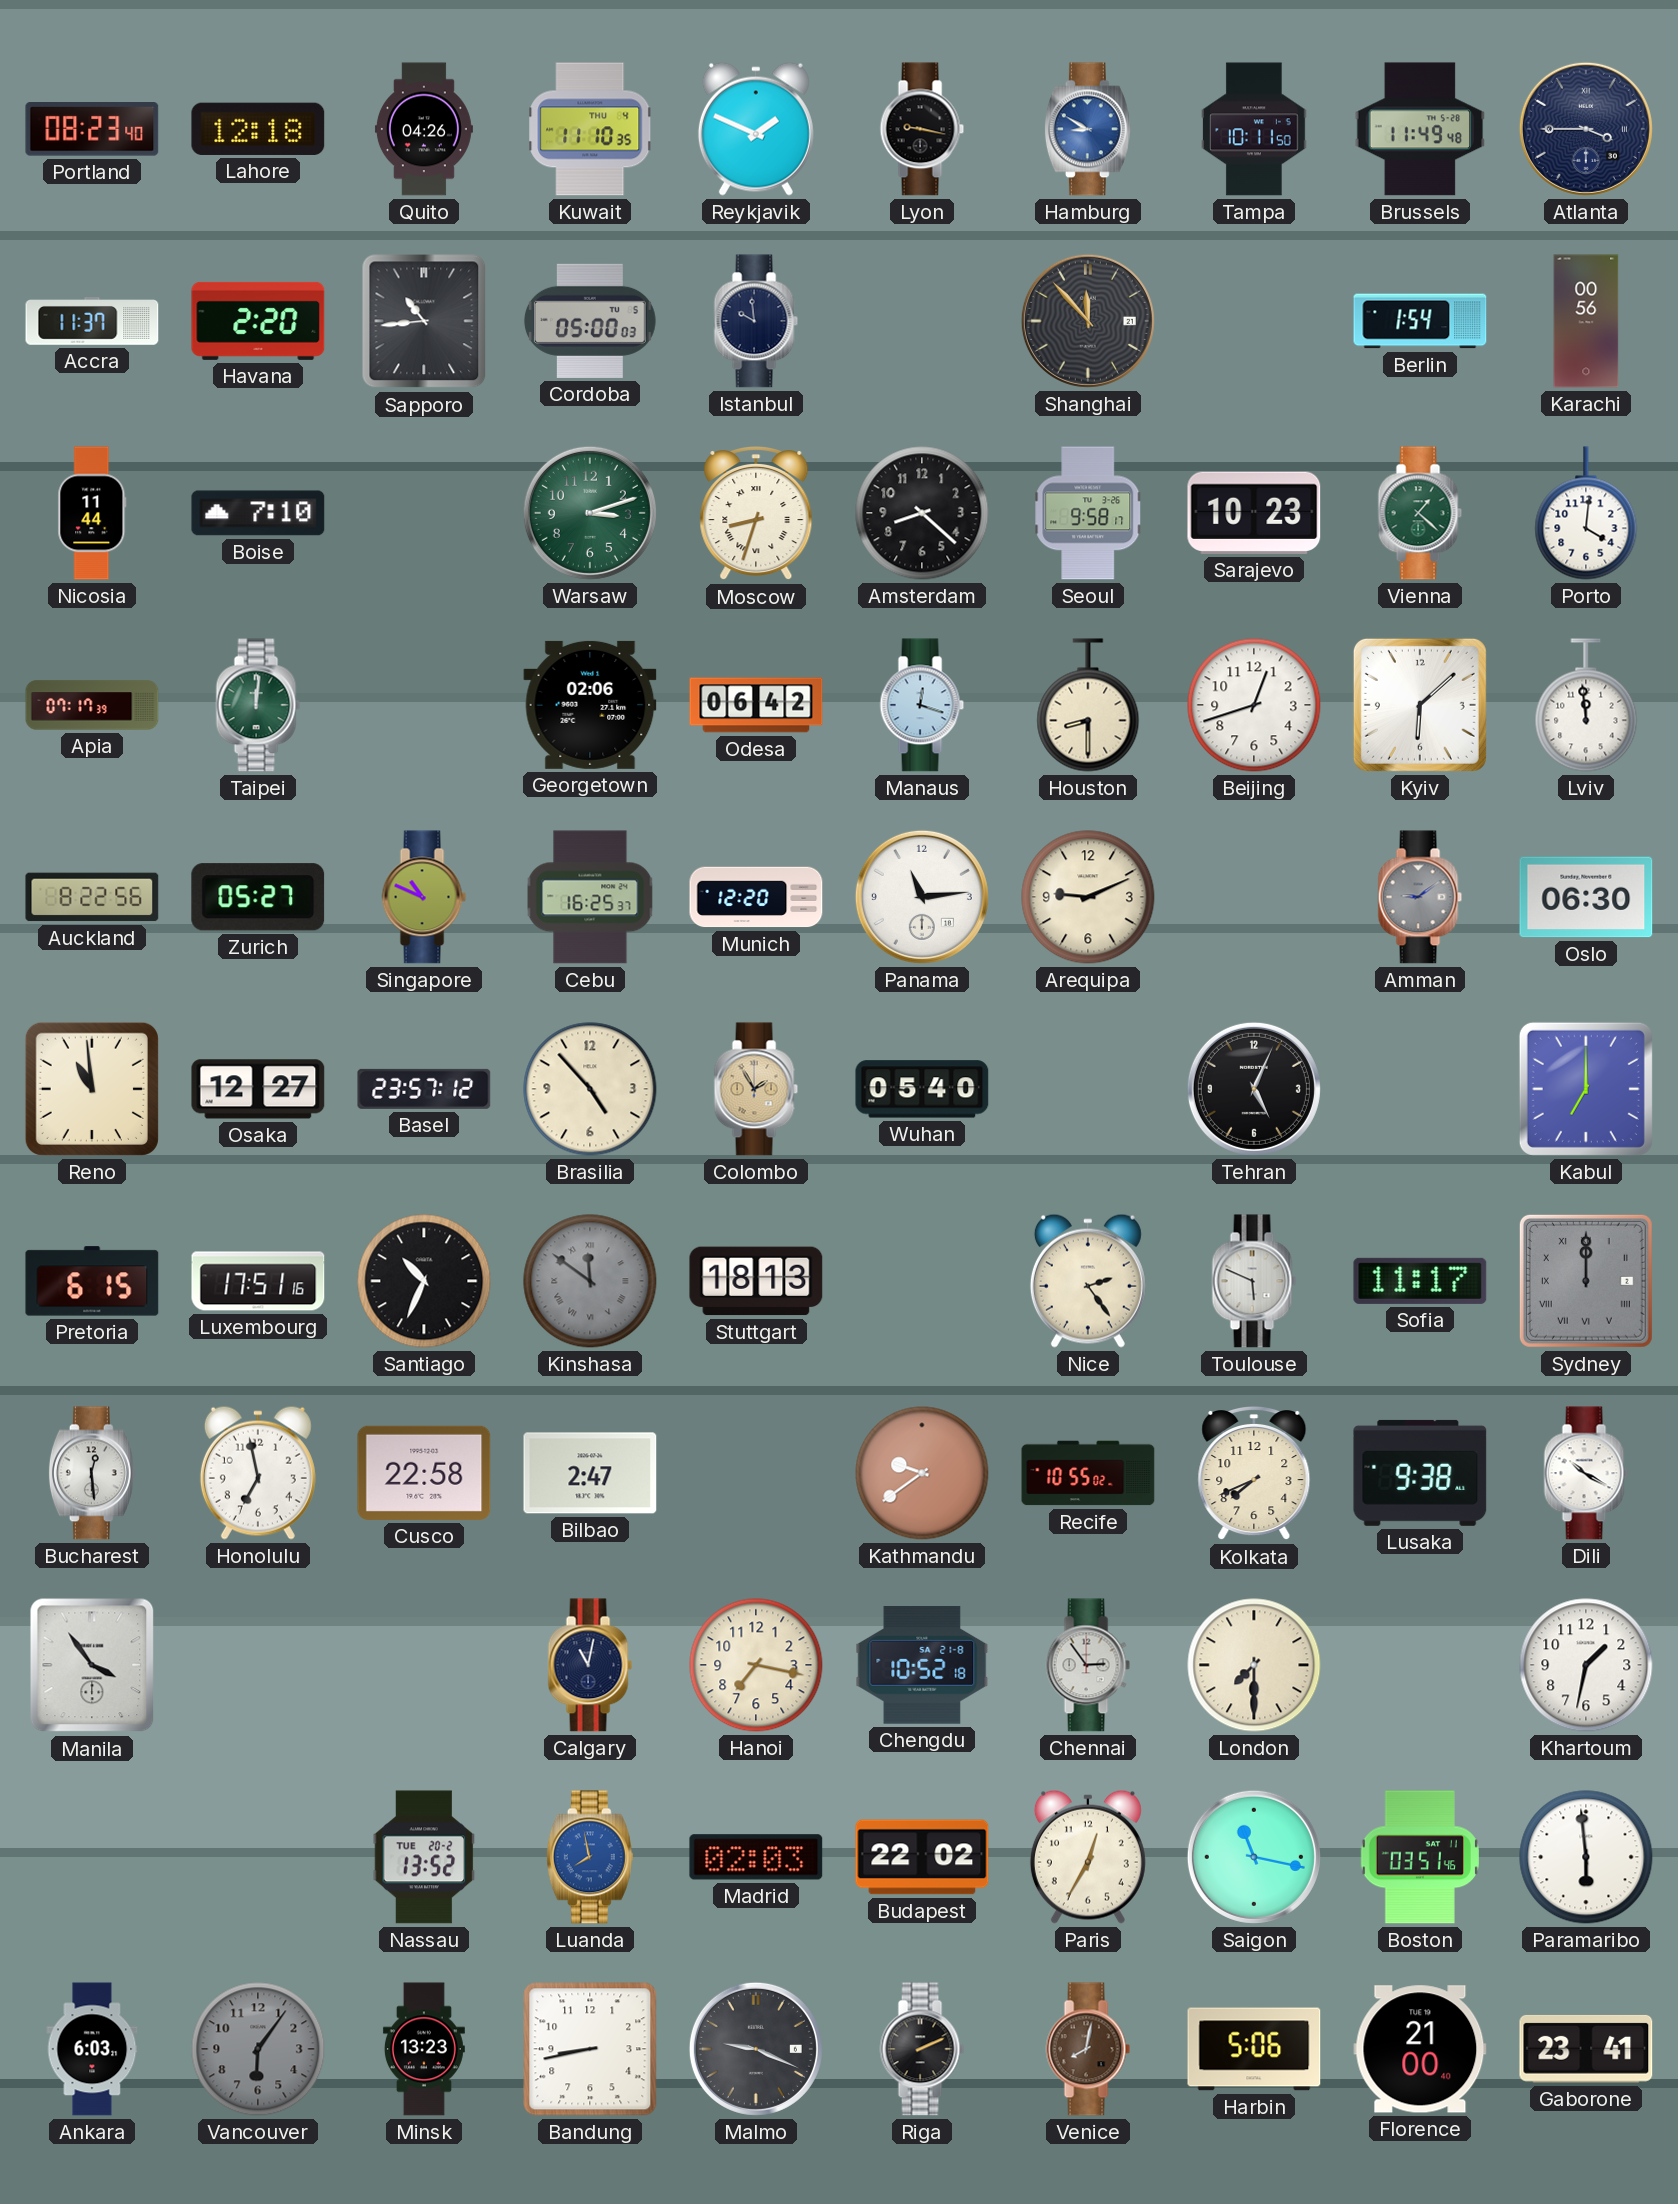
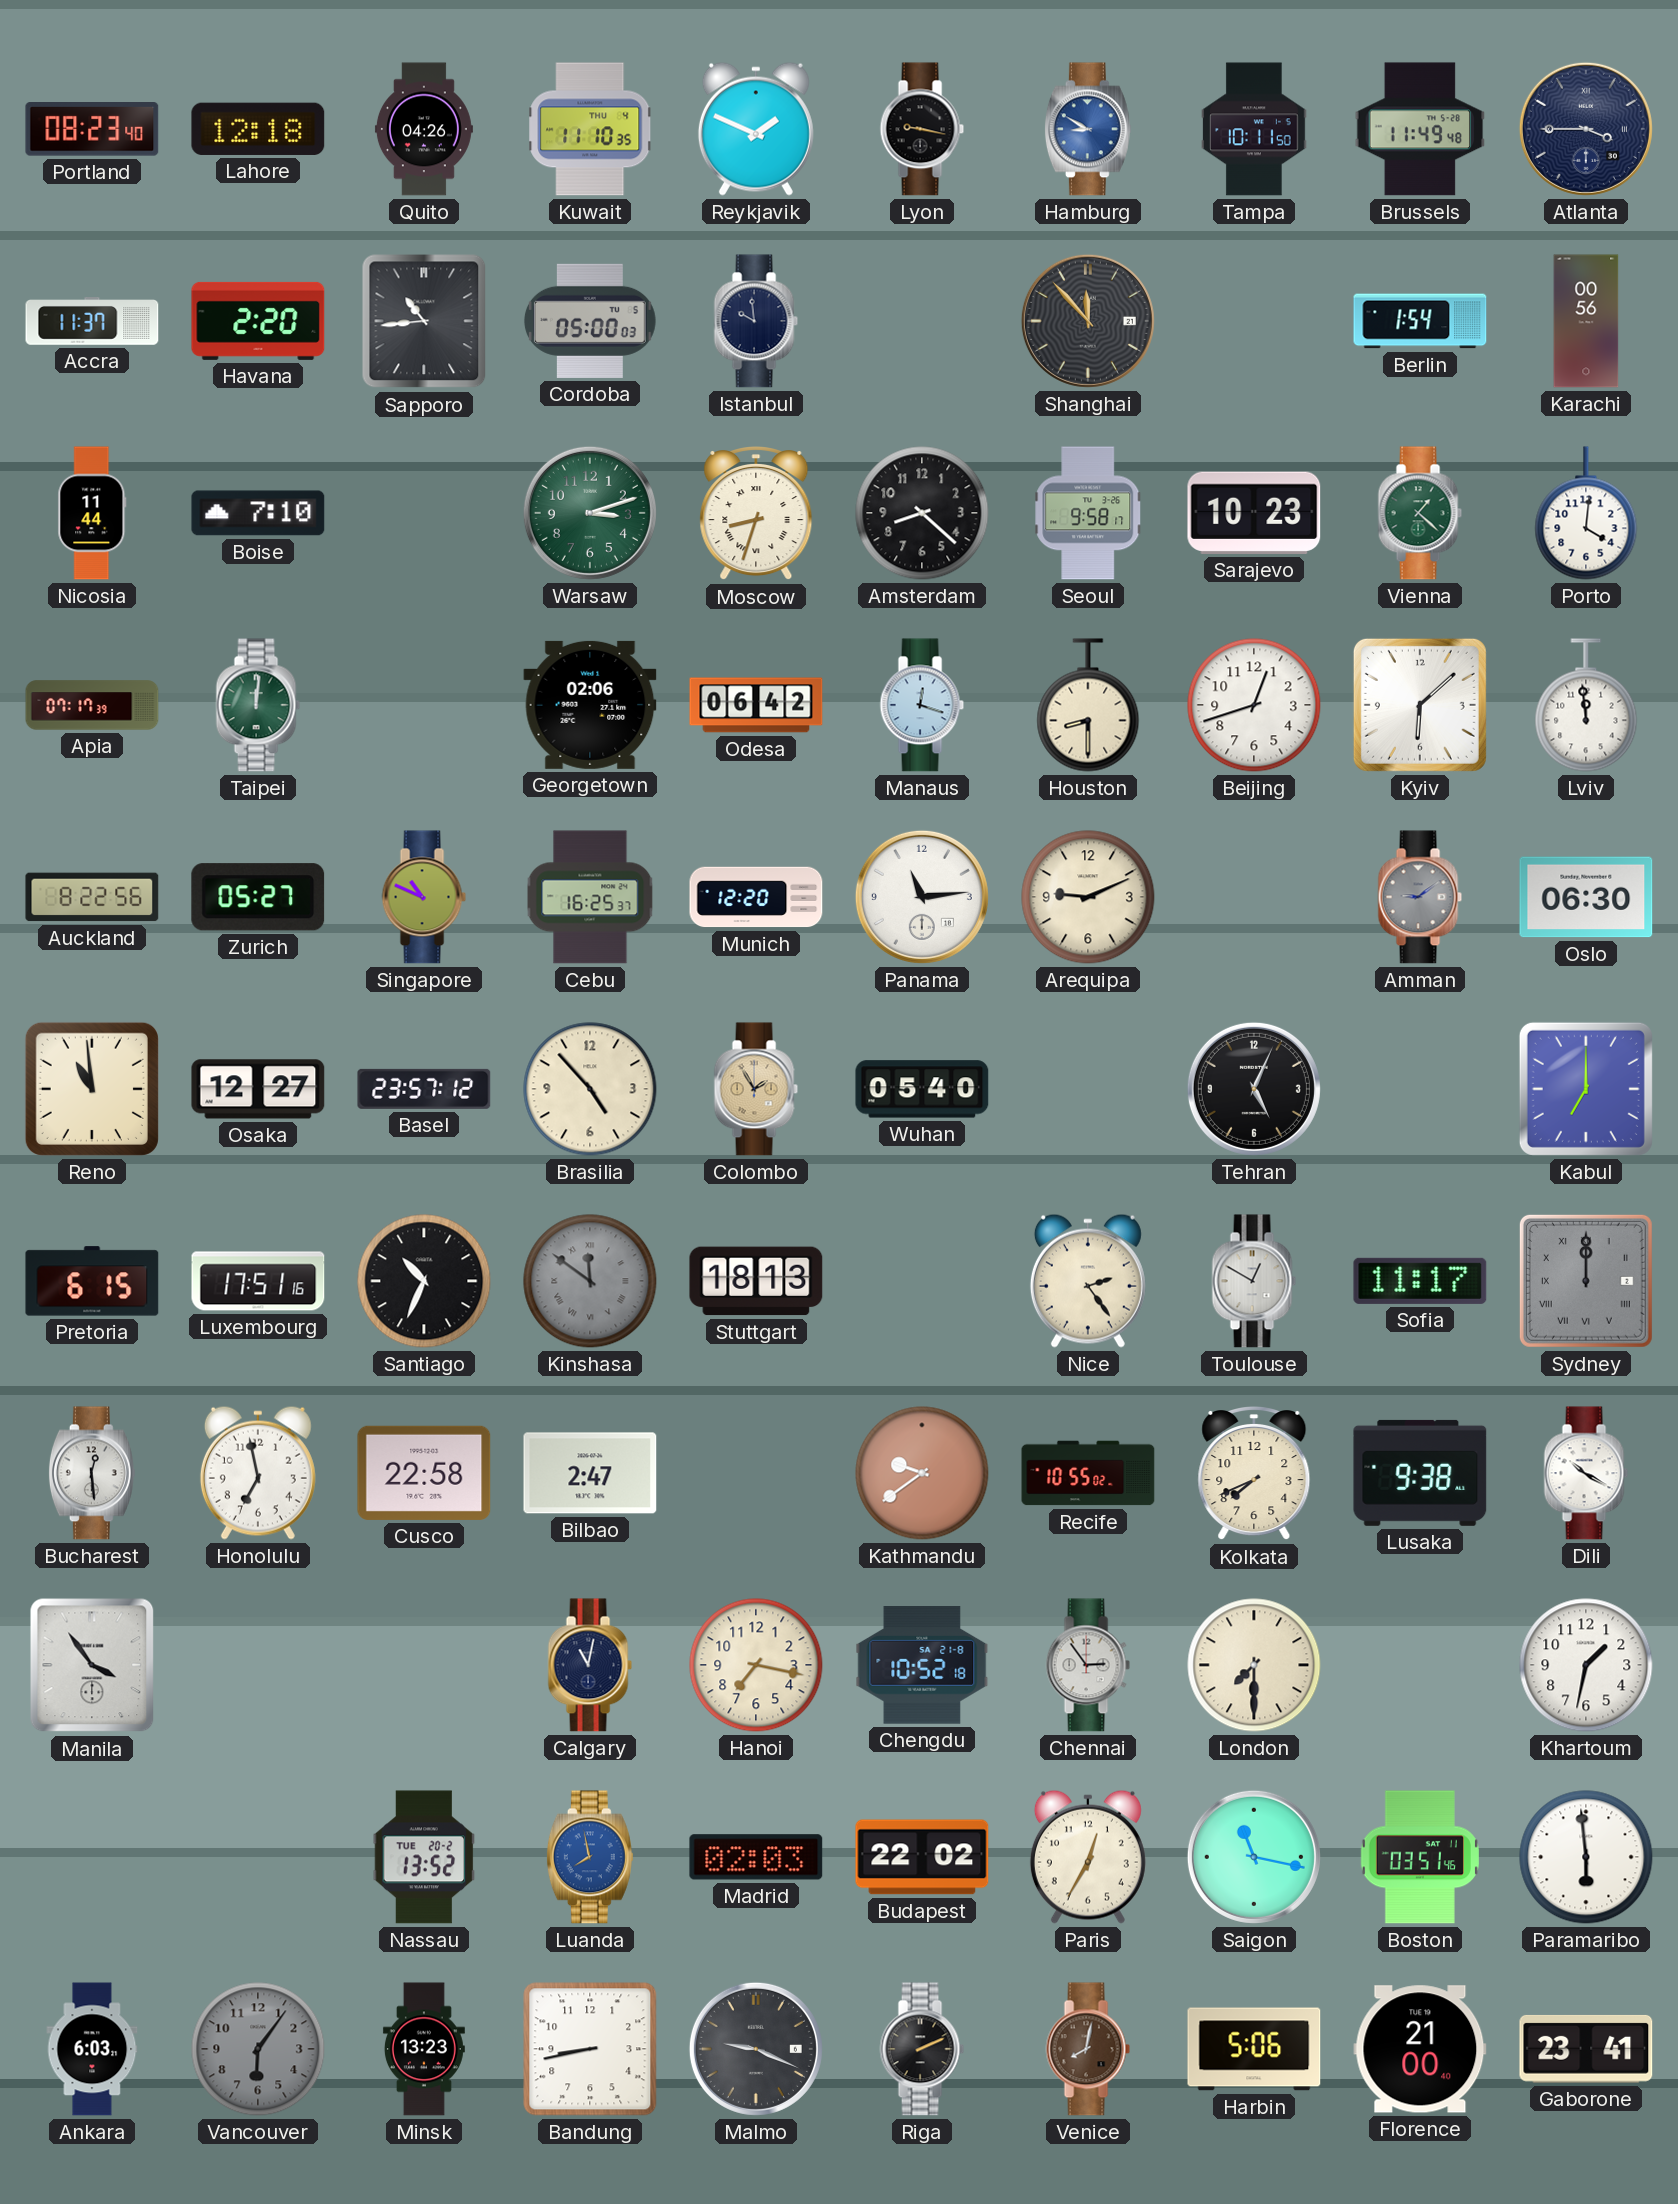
Toulouse: 5:49 -> 12:50 (1254, 1281)
